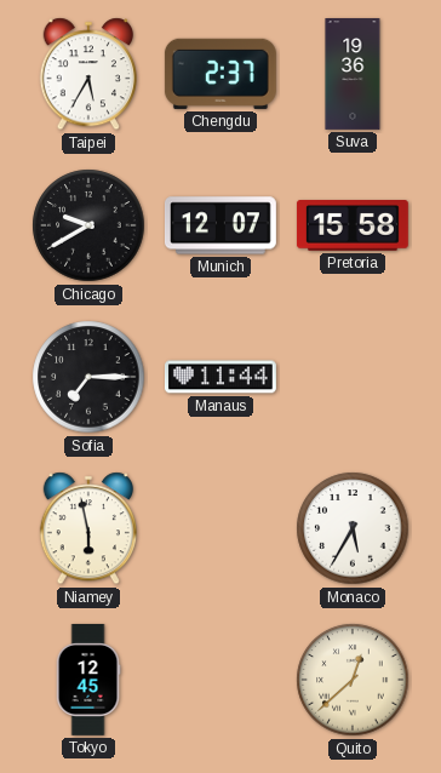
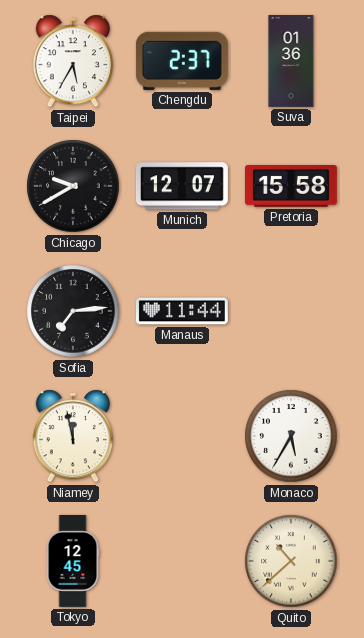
Suva: 19:36 -> 01:36 (291, 62)
Sofia: 7:15 -> 7:14 (73, 311)
Niamey: 5:58 -> 11:58 (73, 436)
Quito: 12:38 -> 10:38 (291, 561)
